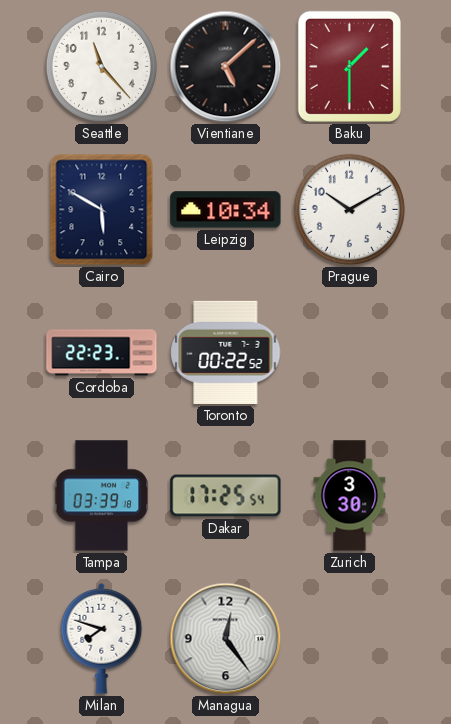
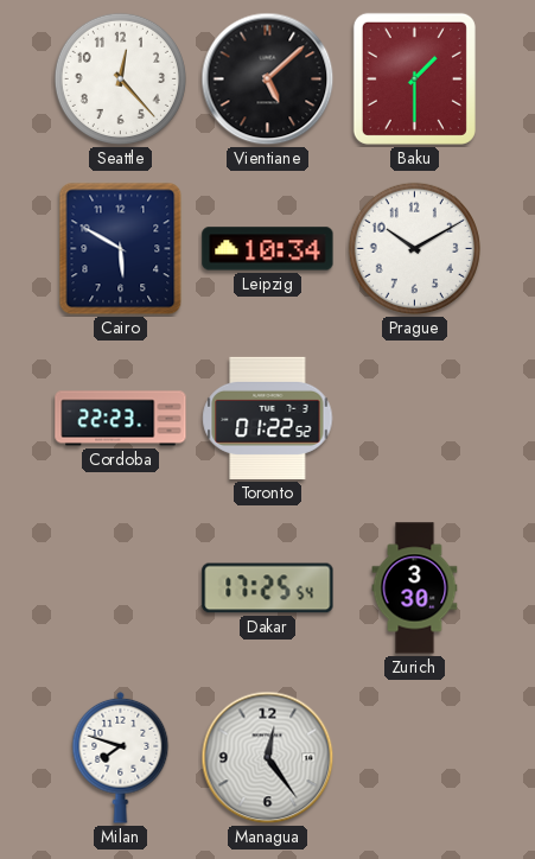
Seattle: 11:23 -> 12:23 (120, 78)
Toronto: 00:22 -> 01:22 (268, 418)
Tampa: 03:39 -> none (102, 496)
